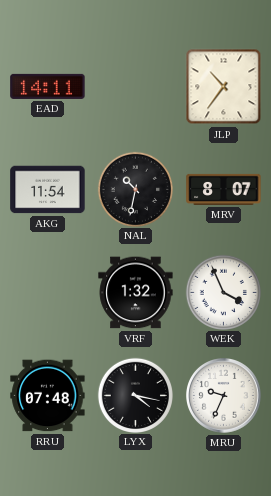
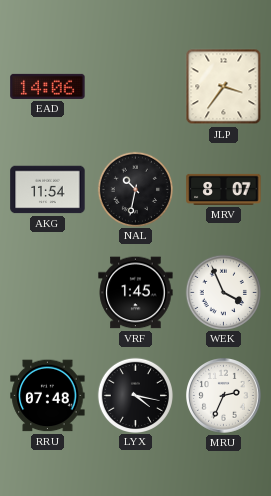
EAD: 14:11 -> 14:06 (48, 86)
JLP: 10:36 -> 3:36 (224, 87)
VRF: 1:32 -> 1:45 (136, 293)
MRU: 9:34 -> 2:34 (224, 396)
